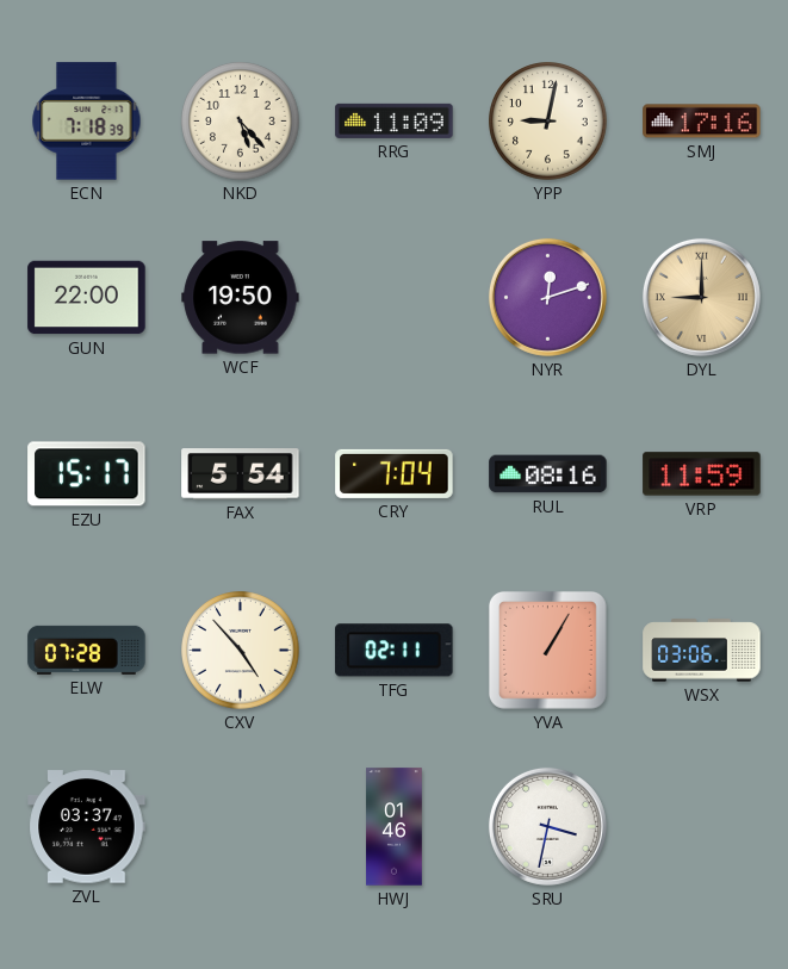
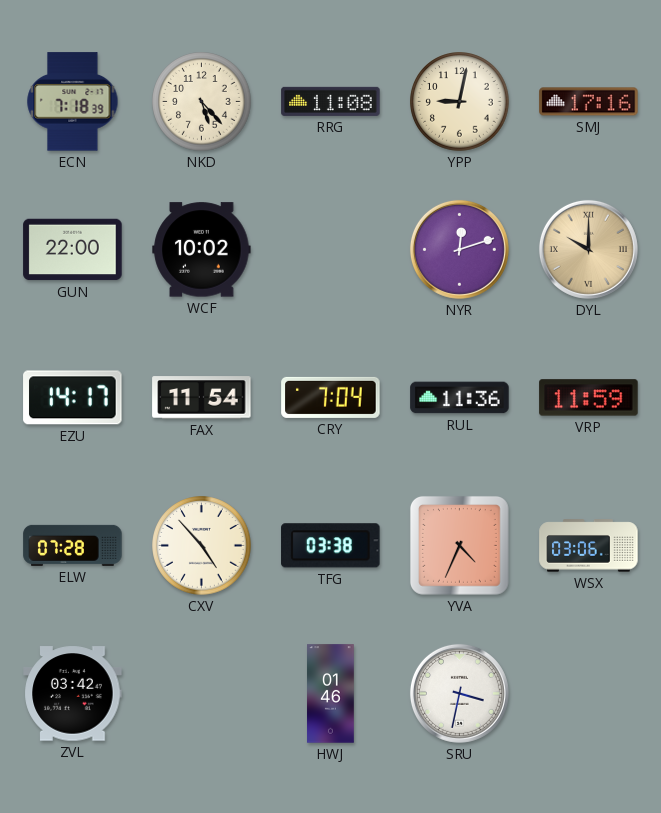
RRG: 11:09 -> 11:08 (331, 101)
WCF: 19:50 -> 10:02 (202, 250)
DYL: 9:00 -> 10:00 (588, 249)
EZU: 15:17 -> 14:17 (73, 398)
FAX: 5:54 -> 11:54 (202, 398)
RUL: 08:16 -> 11:36 (460, 398)
TFG: 02:11 -> 03:38 (331, 546)
YVA: 1:05 -> 4:34 (459, 545)
ZVL: 03:37 -> 03:42 (73, 694)
